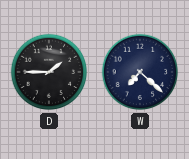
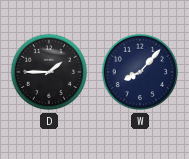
W: 7:22 -> 8:07 (140, 72)
